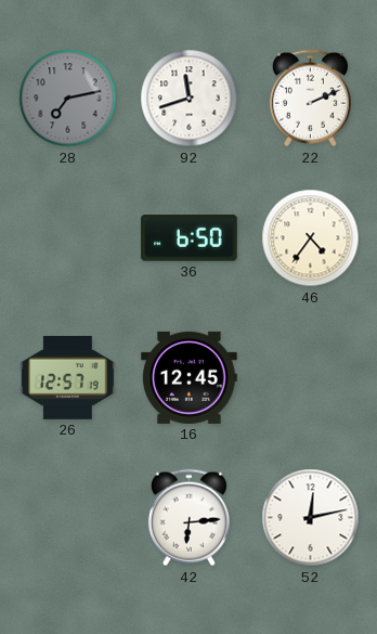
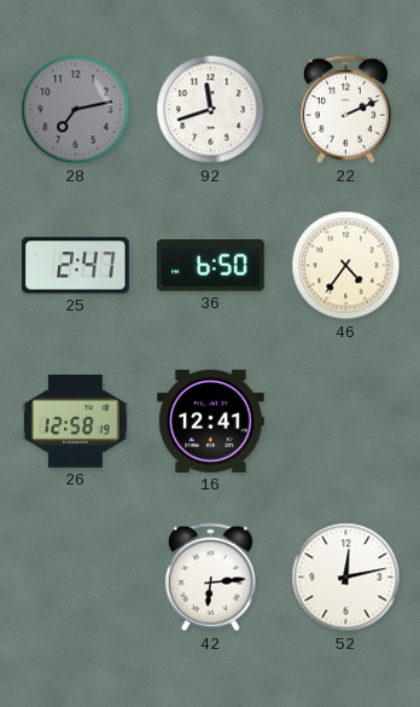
25: none -> 2:47 (76, 266)
26: 12:57 -> 12:58 (76, 421)
16: 12:45 -> 12:41 (211, 421)
